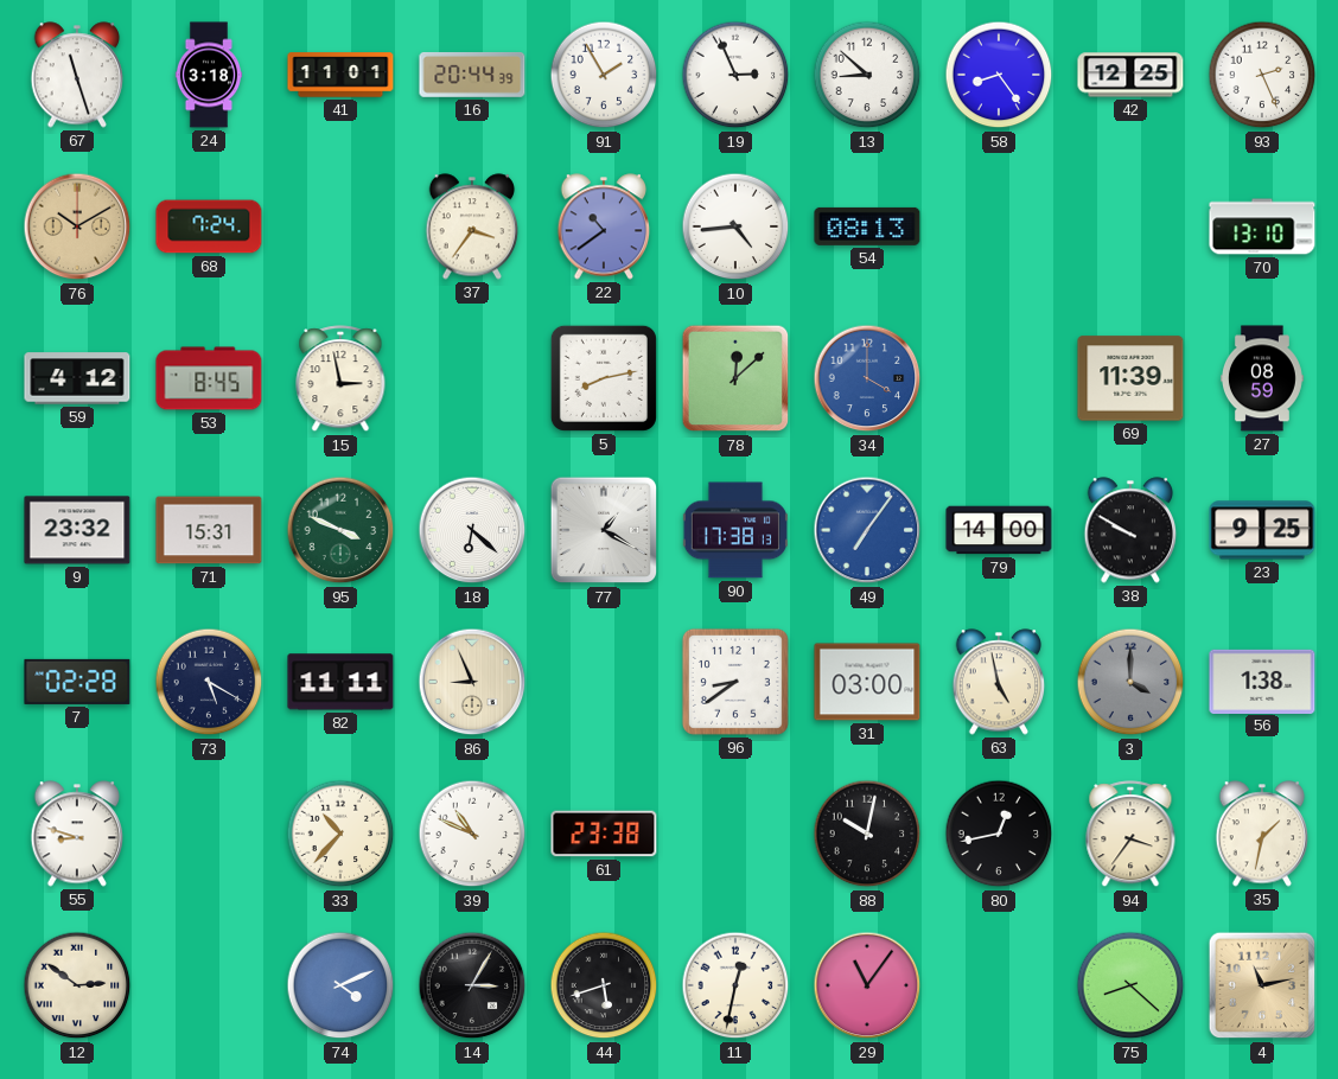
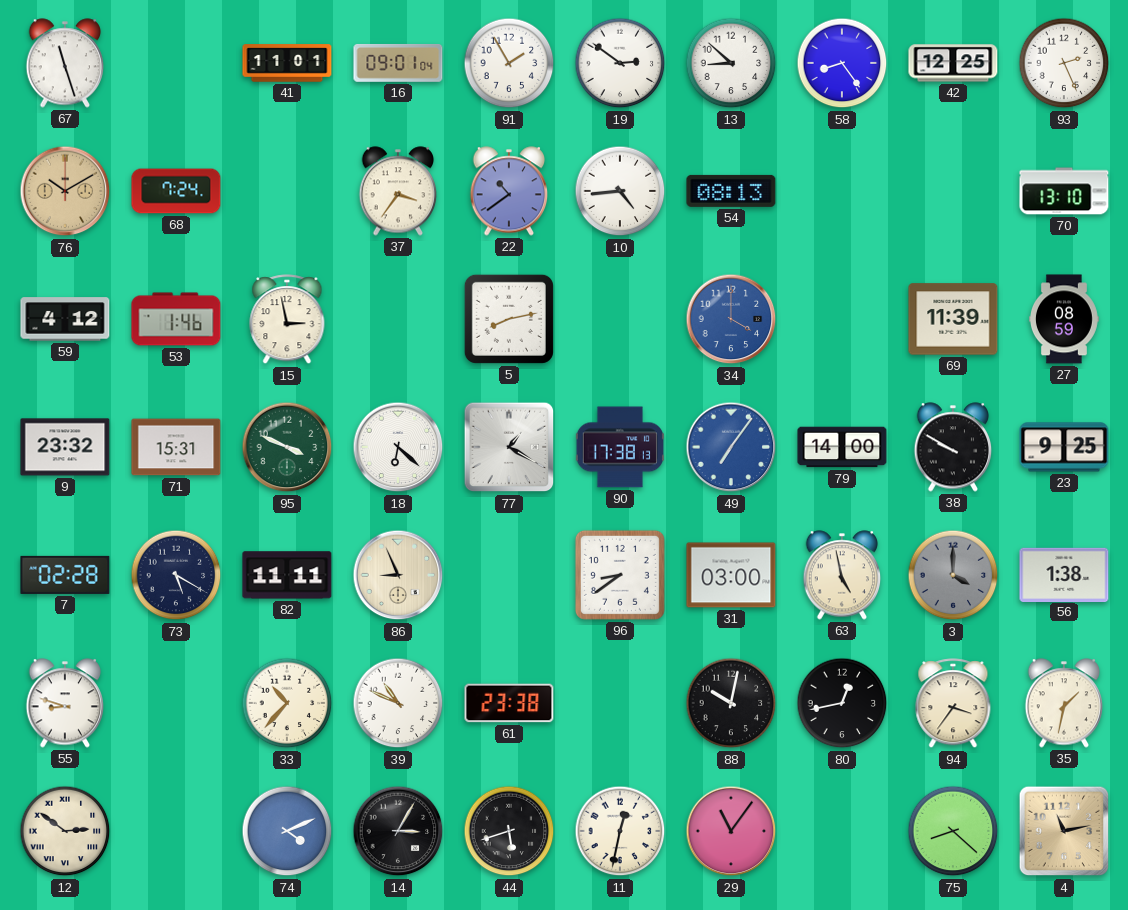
24: 3:18 -> none (208, 75)
16: 20:44 -> 09:01 (398, 63)
19: 2:56 -> 2:51 (620, 63)
53: 8:45 -> 1:46 (176, 319)
78: 12:08 -> none (735, 378)
